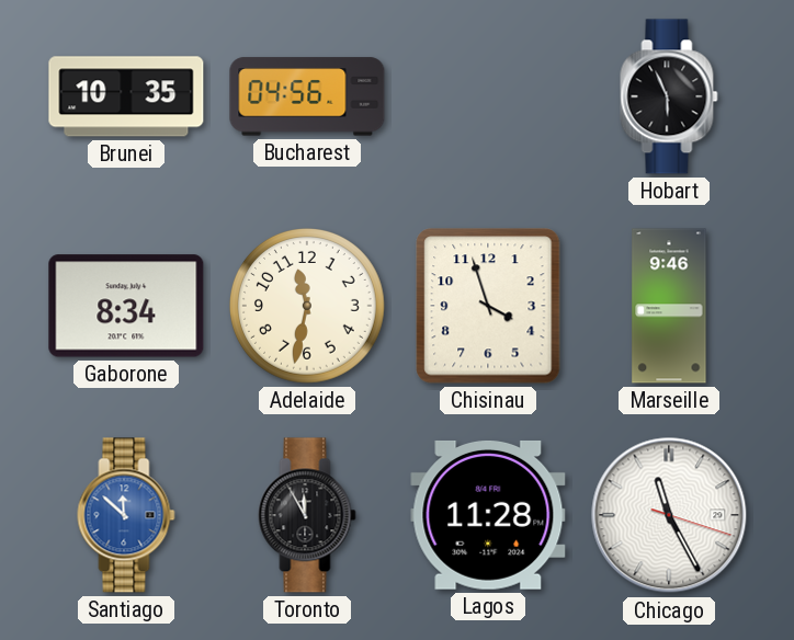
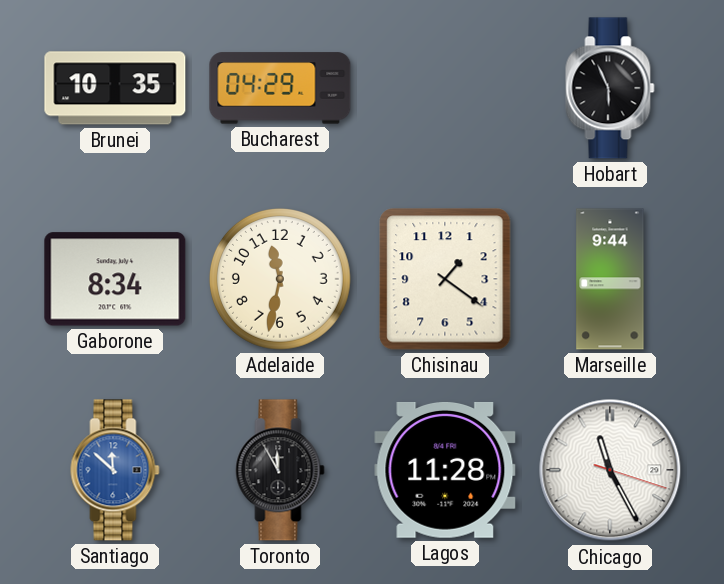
Bucharest: 04:56 -> 04:29 (280, 88)
Chisinau: 3:57 -> 1:21 (445, 279)
Marseille: 9:46 -> 9:44 (610, 279)
